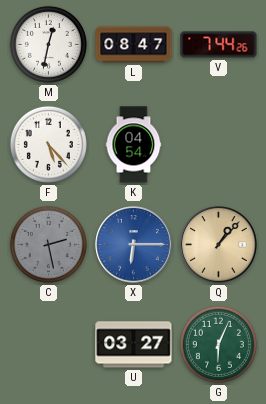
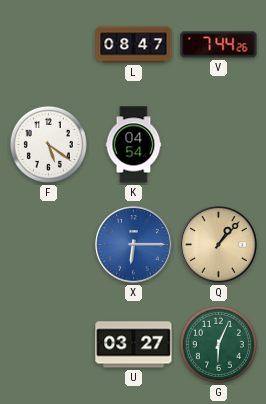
M: 12:32 -> none (48, 44)
F: 5:23 -> 5:21 (48, 144)
C: 2:28 -> none (48, 244)
